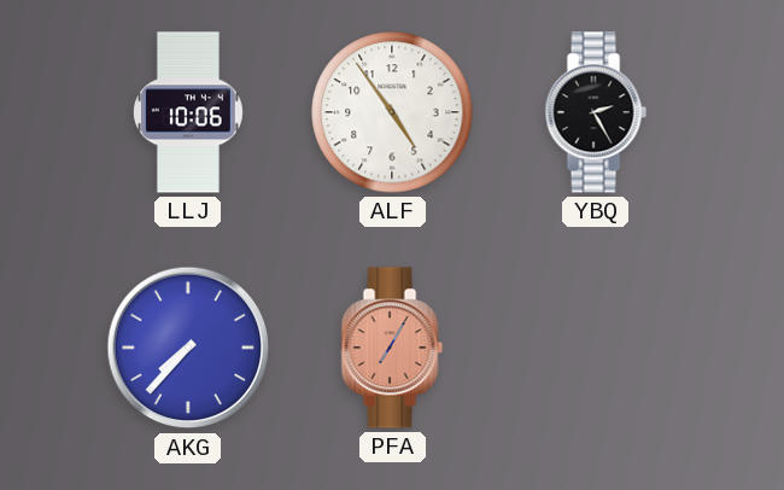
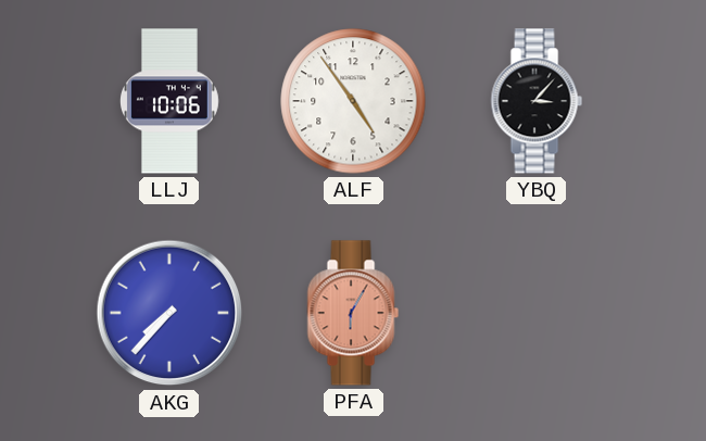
YBQ: 2:25 -> 3:07 (537, 101)
PFA: 7:05 -> 6:05 (353, 313)
